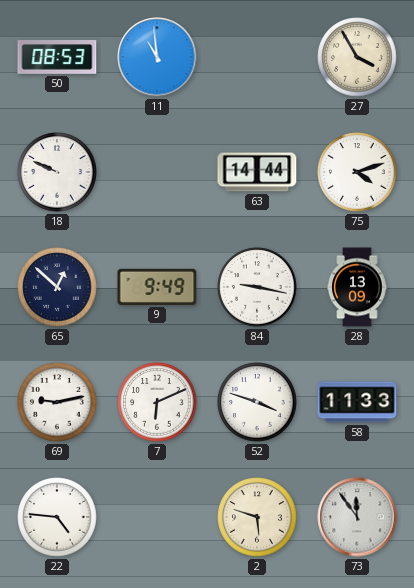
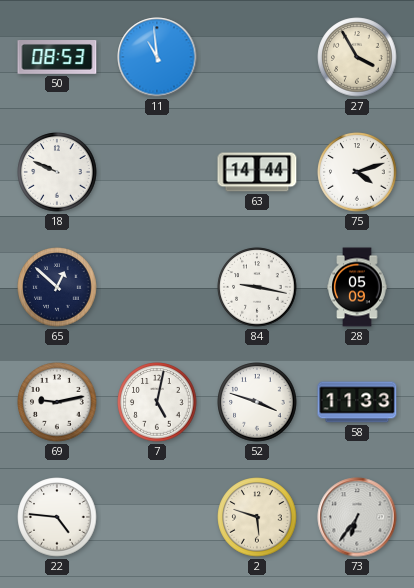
9: 9:49 -> none (157, 287)
28: 13:09 -> 05:09 (357, 287)
7: 6:11 -> 5:02 (157, 402)
73: 11:54 -> 6:36 (357, 517)
